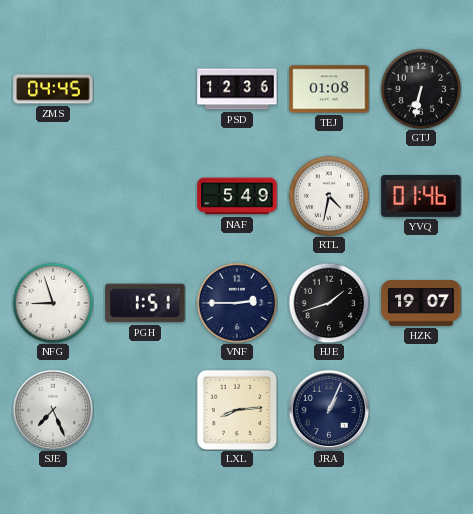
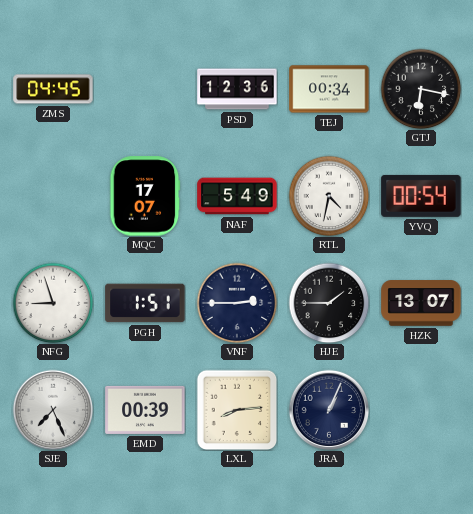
TEJ: 01:08 -> 00:34 (329, 89)
GTJ: 6:32 -> 6:17 (421, 89)
MQC: none -> 17:07 (145, 196)
YVQ: 01:46 -> 00:54 (421, 196)
HJE: 1:42 -> 1:45 (329, 303)
HZK: 19:07 -> 13:07 (421, 303)
EMD: none -> 00:39 (145, 410)
